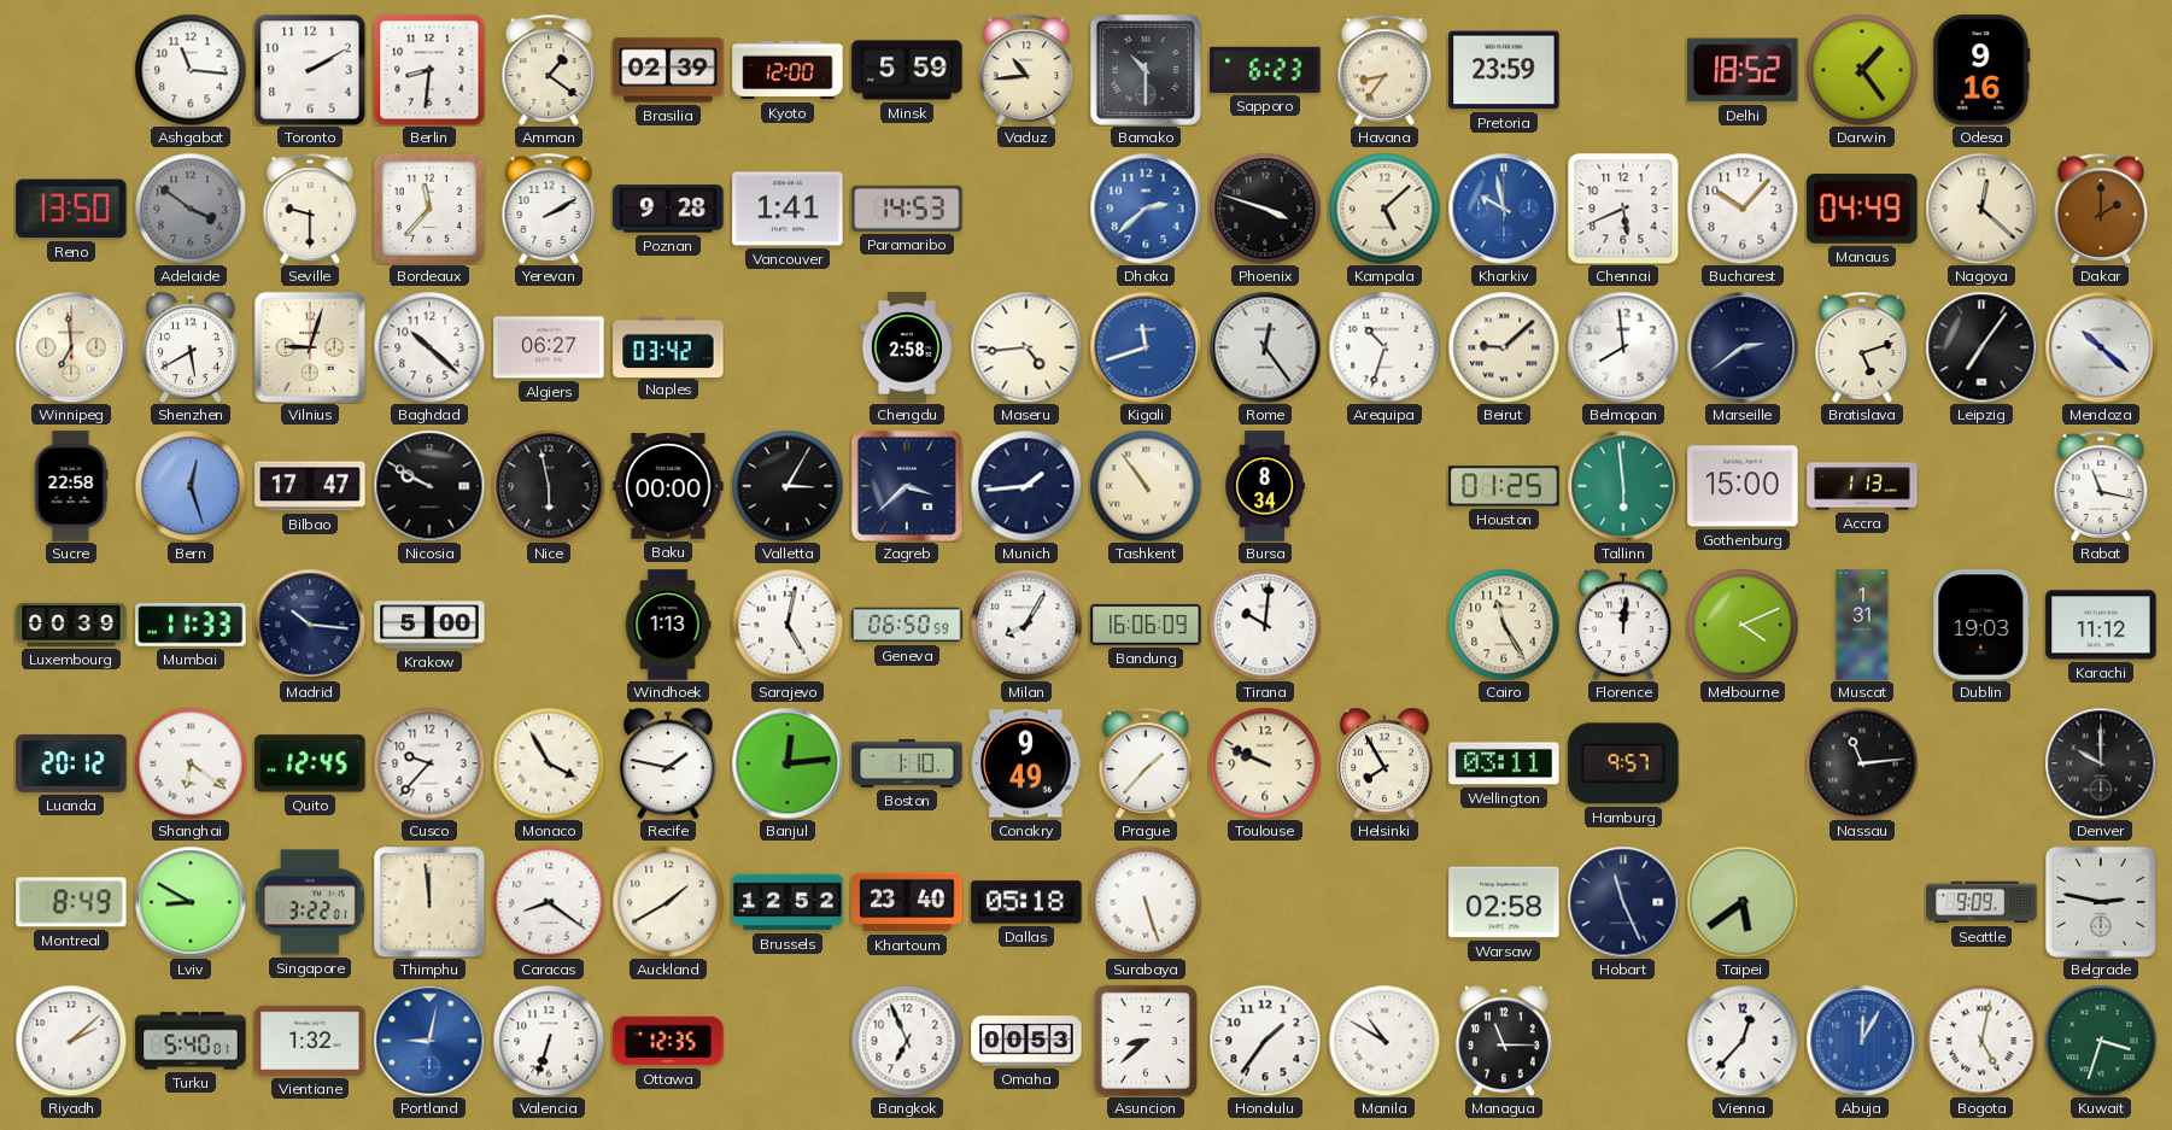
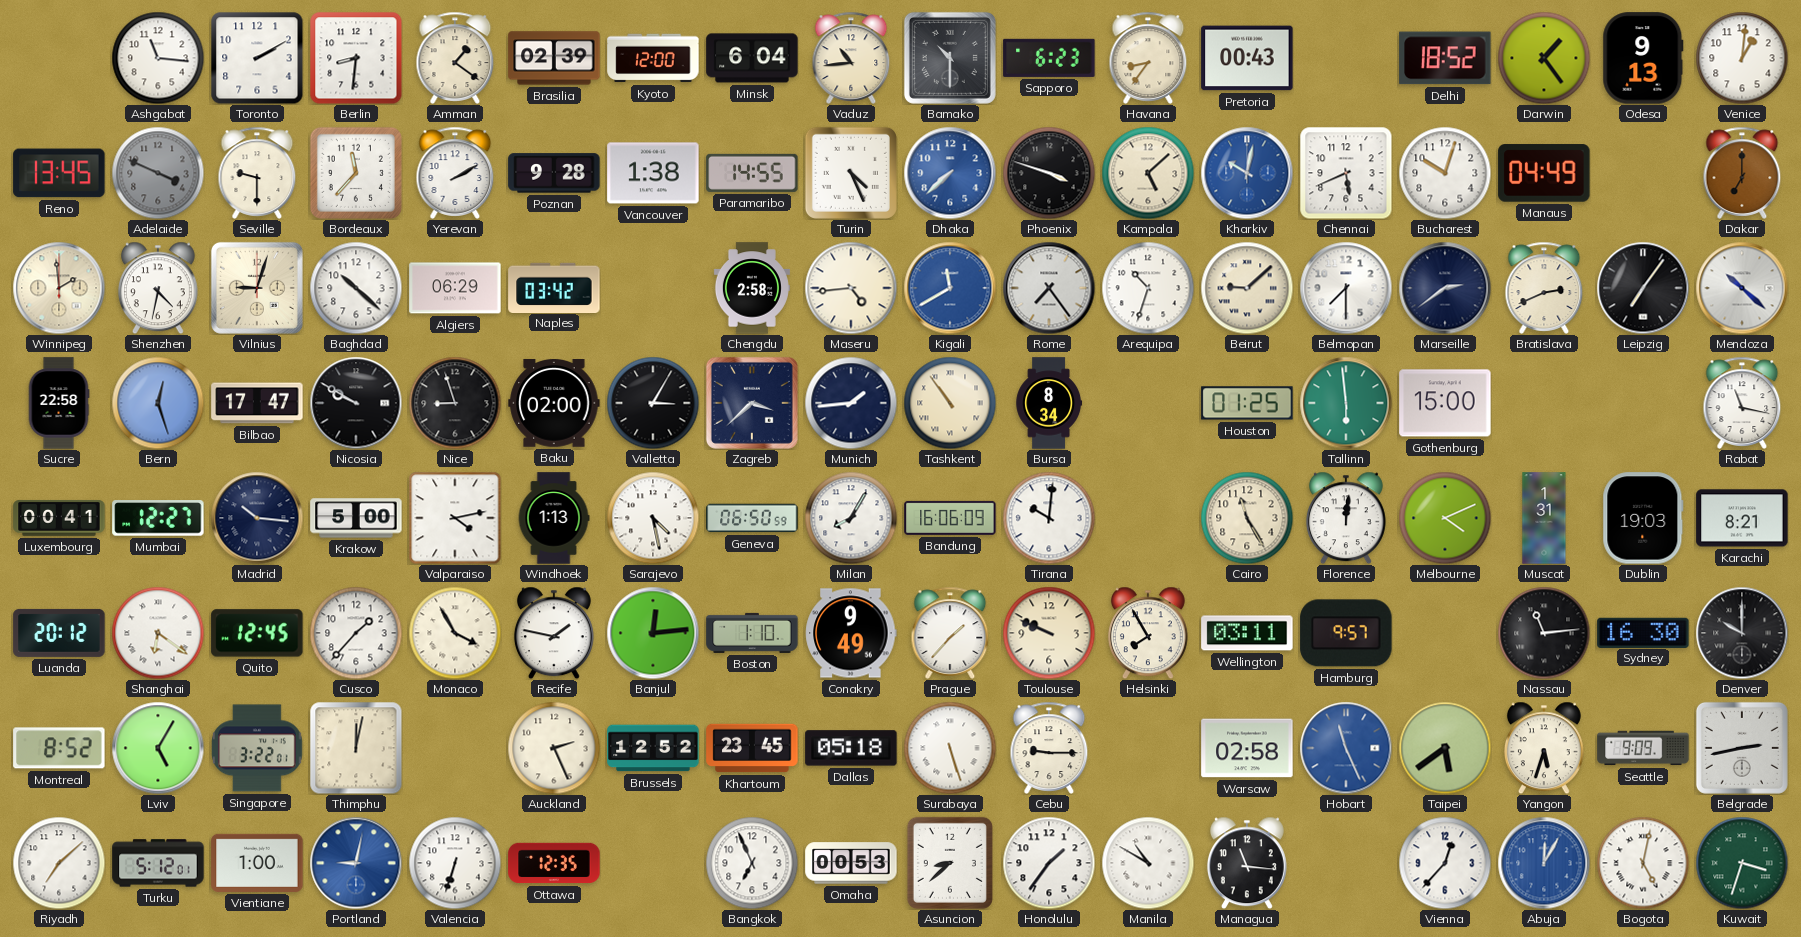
Minsk: 5:59 -> 6:04 (752, 58)
Pretoria: 23:59 -> 00:43 (1247, 58)
Odesa: 9:16 -> 9:13 (1643, 58)
Venice: none -> 1:01 (1742, 58)
Reno: 13:50 -> 13:45 (59, 173)
Adelaide: 3:51 -> 3:49 (158, 173)
Vancouver: 1:41 -> 1:38 (653, 173)
Paramaribo: 14:53 -> 14:55 (752, 173)
Turin: none -> 4:26 (851, 173)
Dhaka: 2:38 -> 7:38 (950, 173)
Kharkiv: 9:58 -> 10:02 (1247, 173)
Bucharest: 10:07 -> 10:03 (1445, 173)
Nagoya: 12:22 -> none (1981, 209)
Dakar: 2:00 -> 7:00 (1742, 173)
Winnipeg: 6:59 -> 1:59 (59, 288)
Shenzhen: 5:40 -> 4:32 (158, 288)
Algiers: 06:27 -> 06:29 (455, 288)
Kigali: 11:42 -> 11:40 (950, 288)
Rome: 12:24 -> 7:24 (1049, 288)
Belmopan: 7:59 -> 7:30 (1346, 288)
Bratislava: 5:12 -> 2:41 (1544, 288)
Nice: 5:58 -> 8:57 (455, 403)
Baku: 00:00 -> 02:00 (554, 404)
Accra: 1:13 -> none (1862, 486)
Luxembourg: 00:39 -> 00:41 (59, 518)
Mumbai: 11:33 -> 12:27 (158, 518)
Valparaiso: none -> 4:13 (455, 518)
Sarajevo: 5:02 -> 4:28 (653, 518)
Karachi: 11:12 -> 8:21 (1742, 518)
Cusco: 9:37 -> 1:37 (356, 633)
Sydney: none -> 16:30 (1643, 632)
Montreal: 8:49 -> 8:52 (59, 748)
Lviv: 8:50 -> 5:05 (158, 748)
Thimphu: 11:59 -> 12:02 (356, 748)
Caracas: 8:21 -> none (549, 902)
Auckland: 1:40 -> 2:26 (554, 748)
Khartoum: 23:40 -> 23:45 (752, 748)
Cebu: none -> 9:15 (1049, 748)
Hobart dial: navy -> blue (1346, 748)
Yangon: none -> 5:33 (1544, 748)
Belgrade: 2:47 -> 2:43 (1742, 748)
Riyadh: 2:08 -> 7:08 (59, 863)
Turku: 5:40 -> 5:12 (158, 863)
Vientiane: 1:32 -> 1:00 (257, 863)
Managua: 11:15 -> 11:16 (1247, 863)
